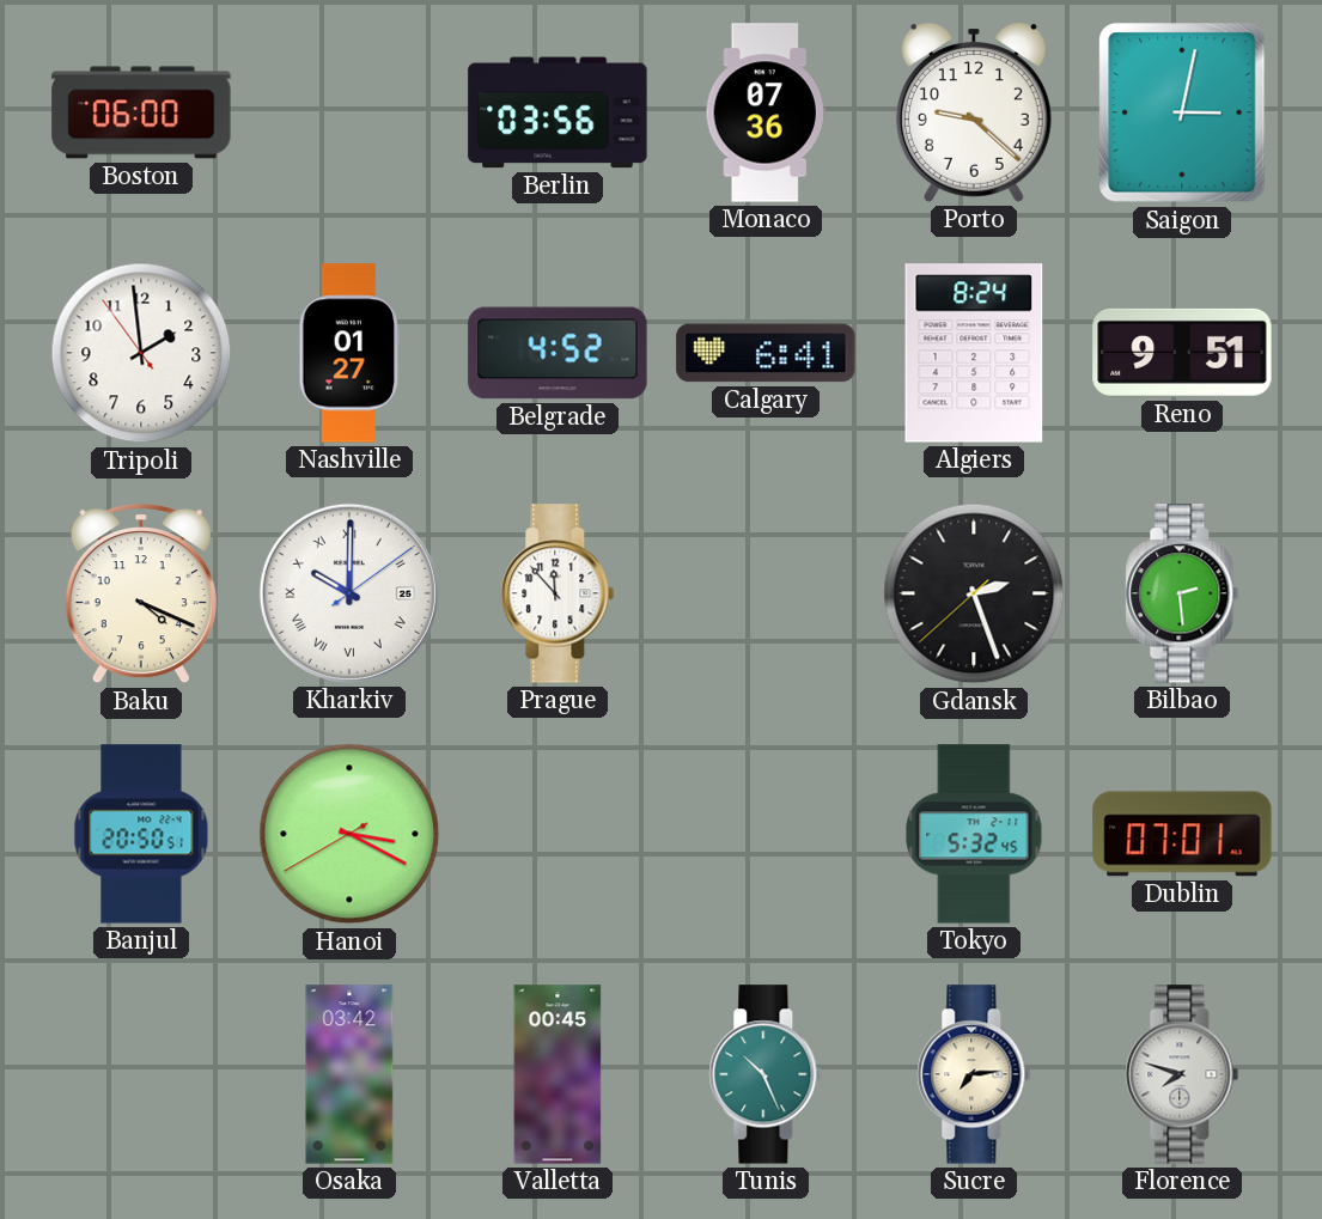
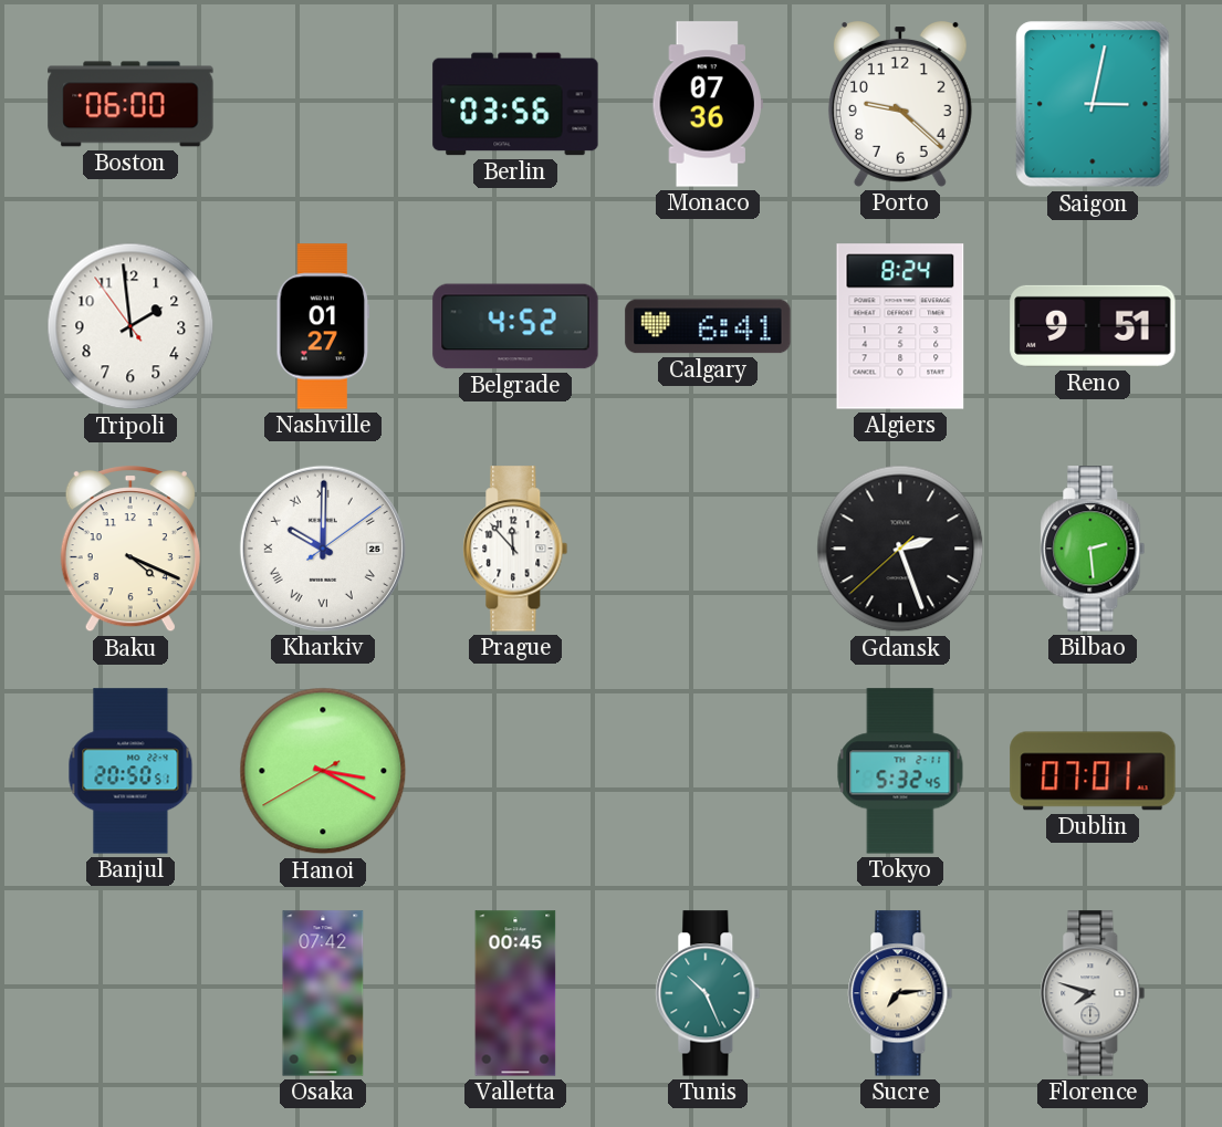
Osaka: 03:42 -> 07:42 (323, 993)
